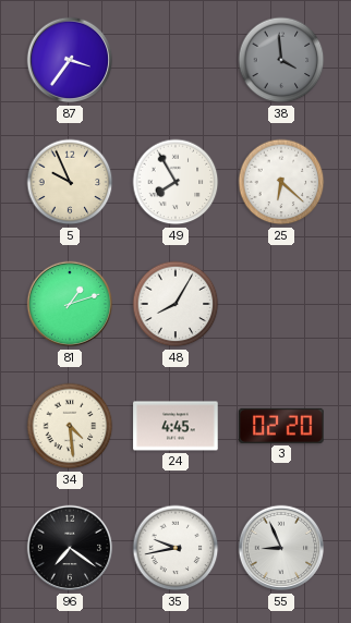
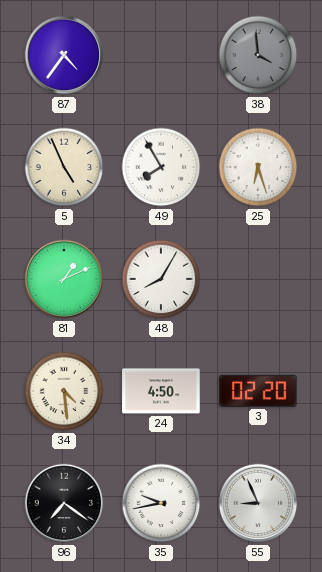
87: 3:36 -> 4:36 (64, 55)
5: 9:56 -> 4:56 (64, 167)
25: 6:22 -> 6:27 (258, 167)
81: 1:12 -> 1:11 (64, 279)
24: 4:45 -> 4:50 (161, 391)
